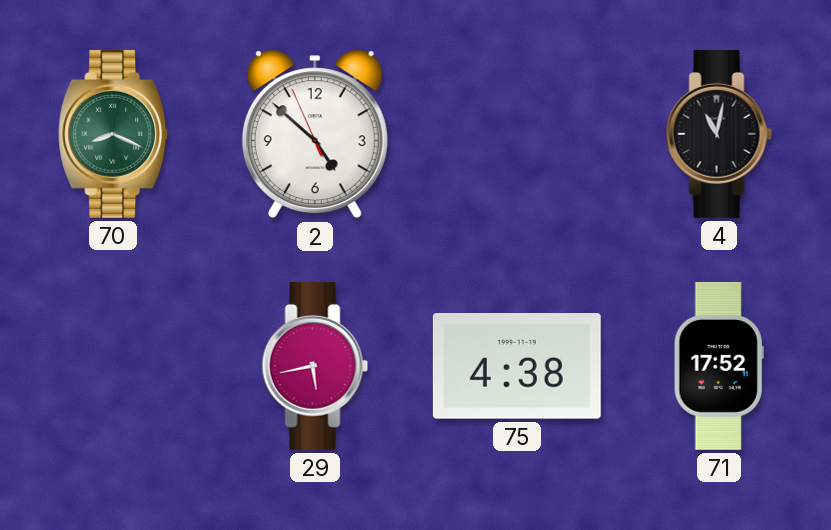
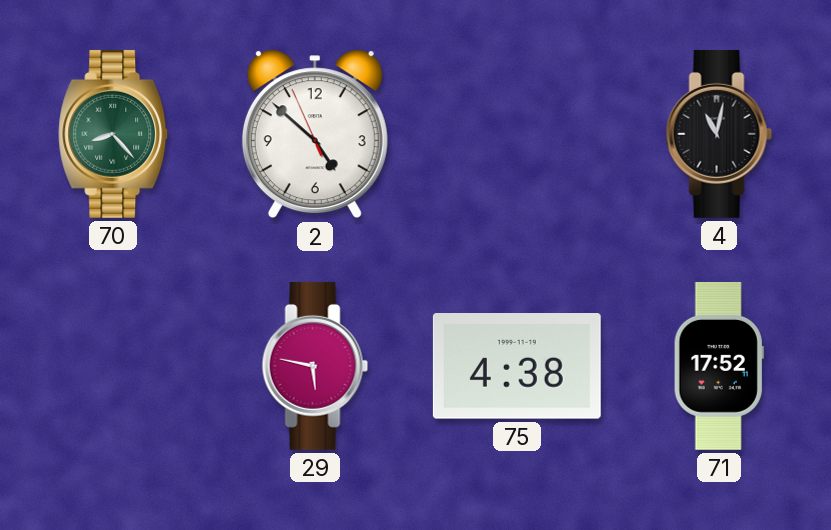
70: 8:19 -> 8:23 (114, 134)
29: 5:43 -> 5:47 (315, 366)
